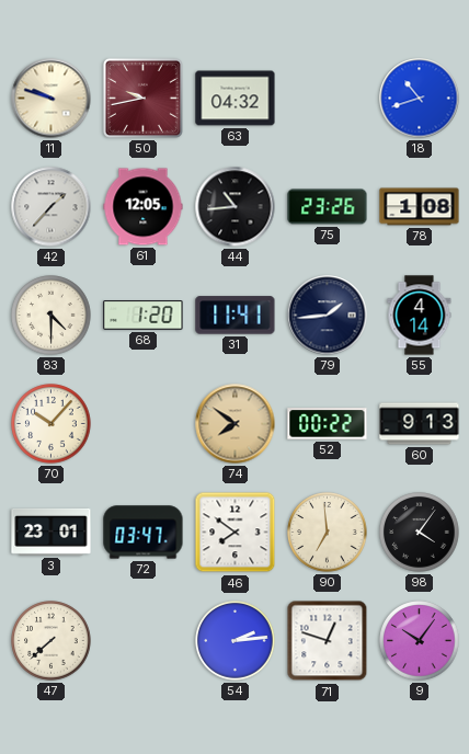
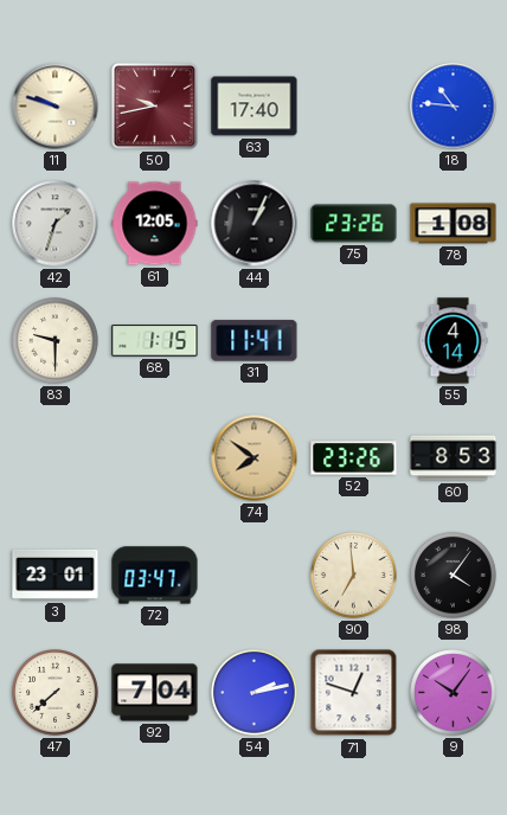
63: 04:32 -> 17:40 (255, 107)
18: 10:42 -> 10:46 (454, 107)
42: 1:37 -> 1:33 (56, 224)
44: 10:44 -> 1:04 (255, 224)
83: 4:30 -> 9:30 (56, 341)
68: 1:20 -> 1:15 (155, 341)
79: 1:44 -> none (328, 316)
70: 10:07 -> none (52, 424)
52: 00:22 -> 23:26 (354, 458)
60: 9:13 -> 8:53 (454, 458)
46: 7:51 -> none (236, 533)
92: none -> 7:04 (155, 693)
54: 2:14 -> 2:13 (255, 693)
